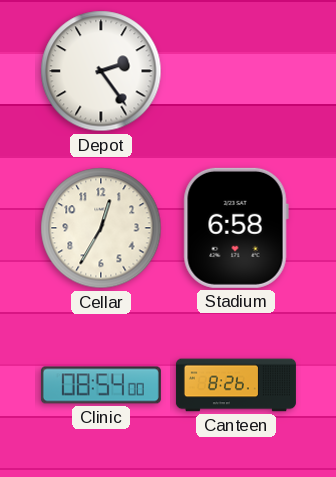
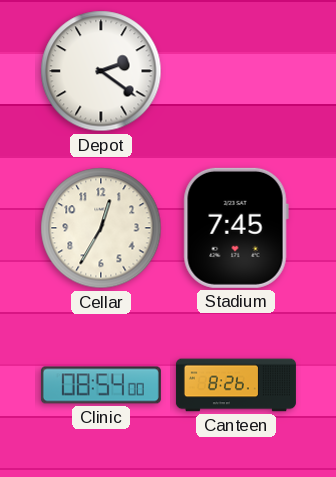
Depot: 2:24 -> 2:21 (101, 71)
Stadium: 6:58 -> 7:45 (236, 228)
